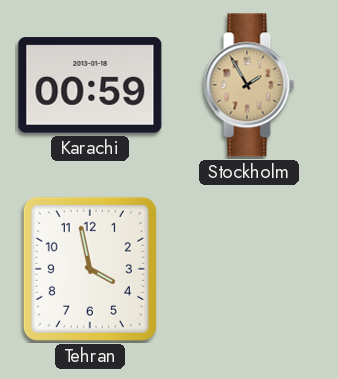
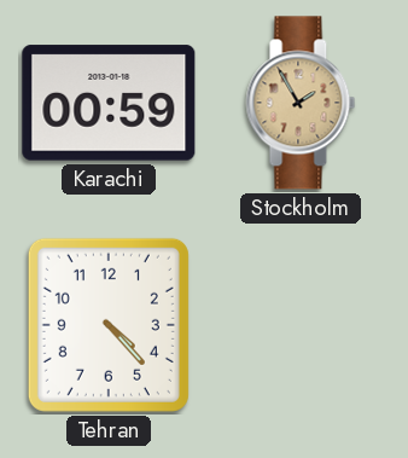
Tehran: 3:58 -> 4:23 (109, 325)
